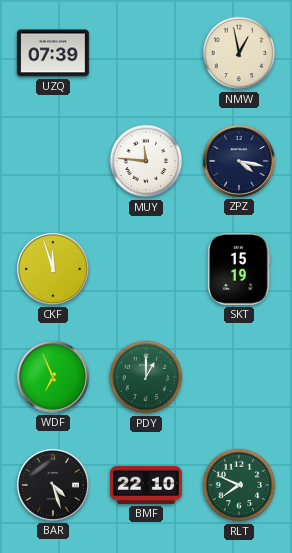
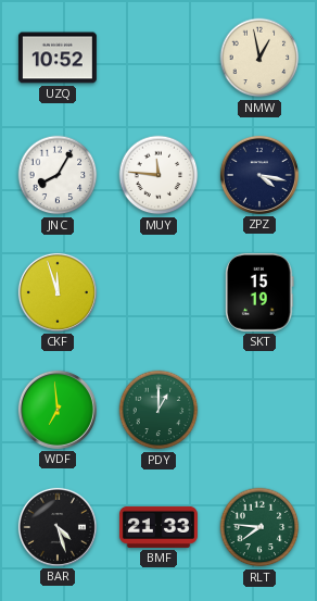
UZQ: 07:39 -> 10:52 (58, 58)
JNC: none -> 8:05 (58, 175)
WDF: 6:56 -> 6:59 (58, 410)
BMF: 22:10 -> 21:33 (158, 527)
RLT: 7:49 -> 7:46 (259, 527)
